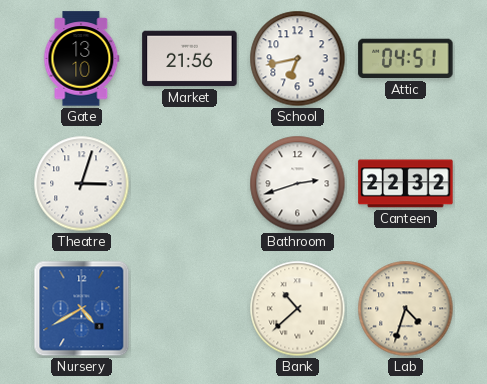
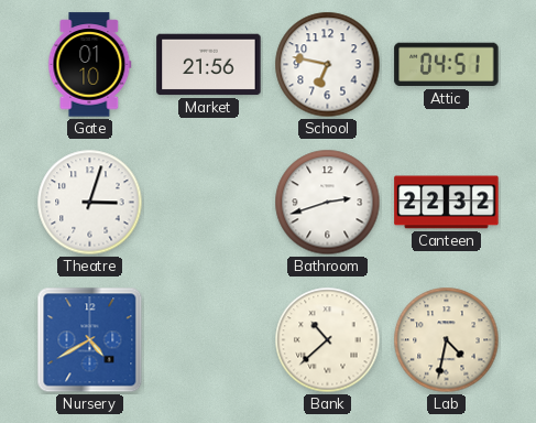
Gate: 13:10 -> 01:10 (90, 65)
School: 6:43 -> 6:47 (328, 65)
Lab: 4:33 -> 4:32 (447, 340)
